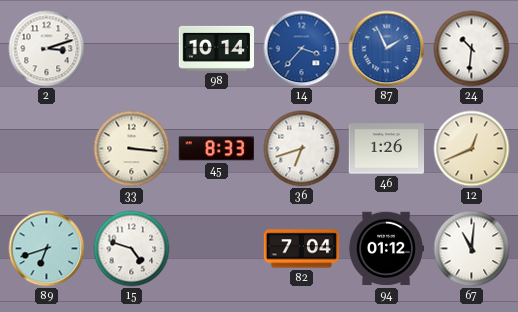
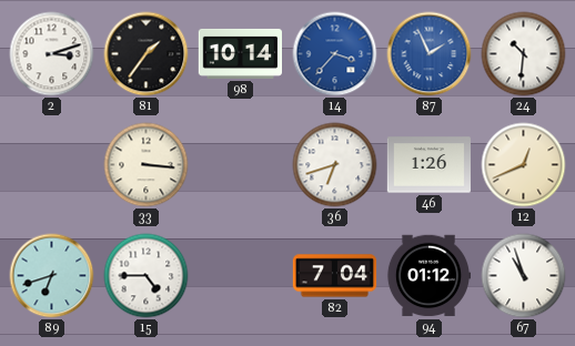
81: none -> 1:36 (147, 54)
45: 8:33 -> none (216, 149)
15: 4:48 -> 4:45 (147, 276)
67: 11:01 -> 10:57 (524, 276)
